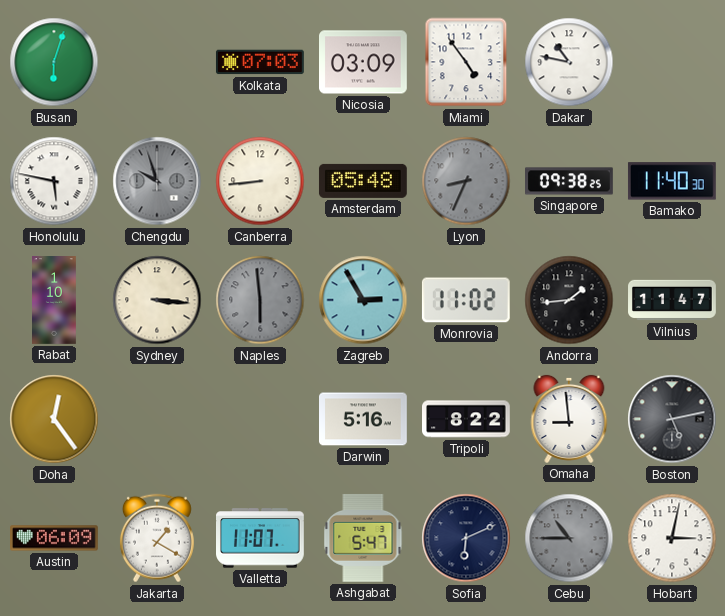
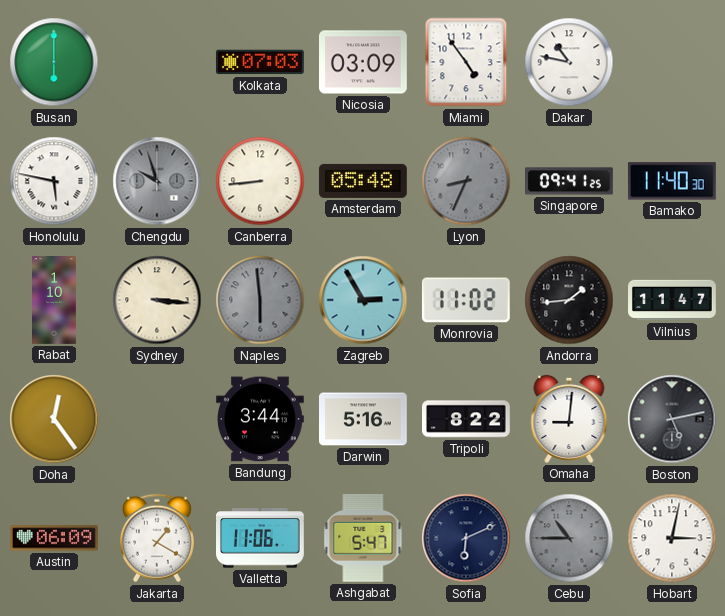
Busan: 6:03 -> 6:00 (54, 62)
Singapore: 09:38 -> 09:41 (570, 181)
Bandung: none -> 3:44 (261, 419)
Omaha: 8:59 -> 9:01 (569, 419)
Valletta: 11:07 -> 11:06 (261, 538)
